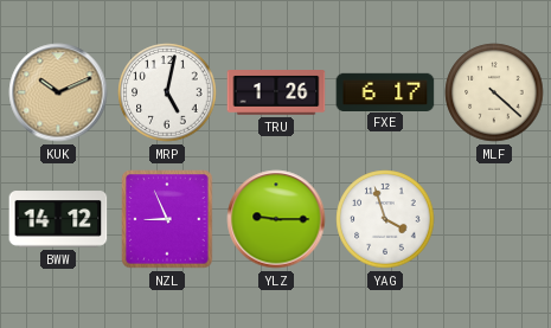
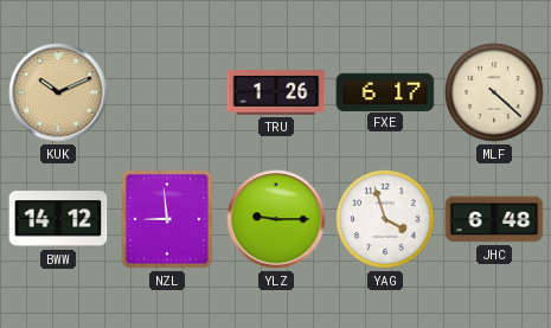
MRP: 5:02 -> none (167, 92)
NZL: 8:56 -> 8:59 (167, 219)
JHC: none -> 6:48 (494, 219)
